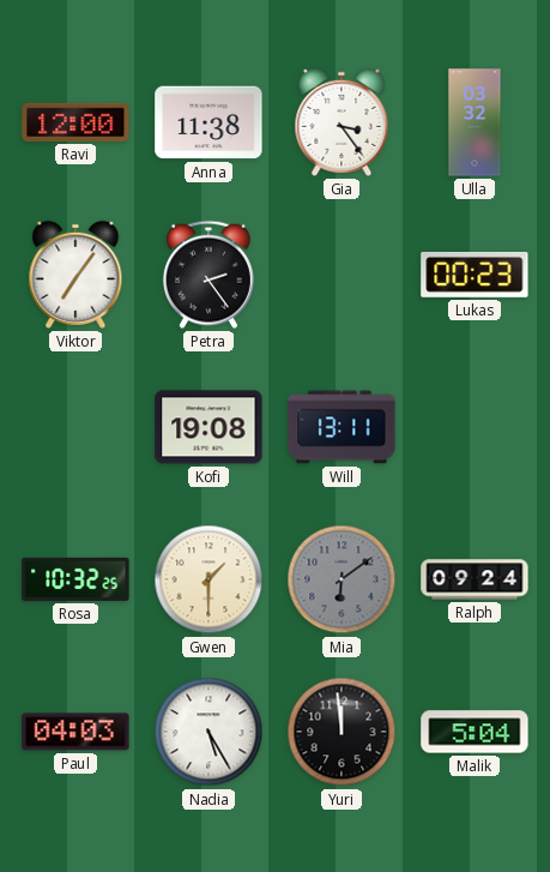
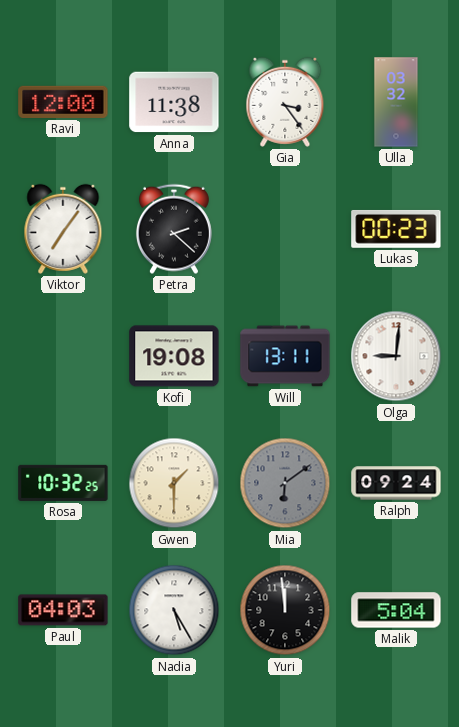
Petra: 2:24 -> 2:22 (174, 229)
Olga: none -> 9:01 (396, 356)
